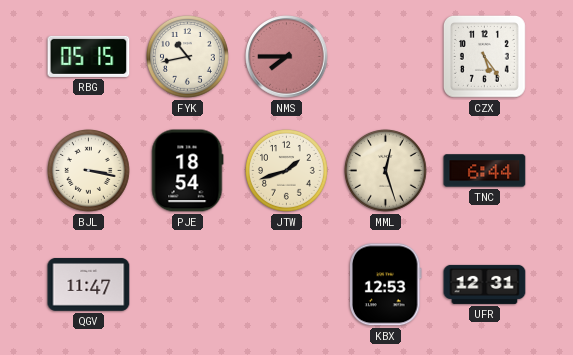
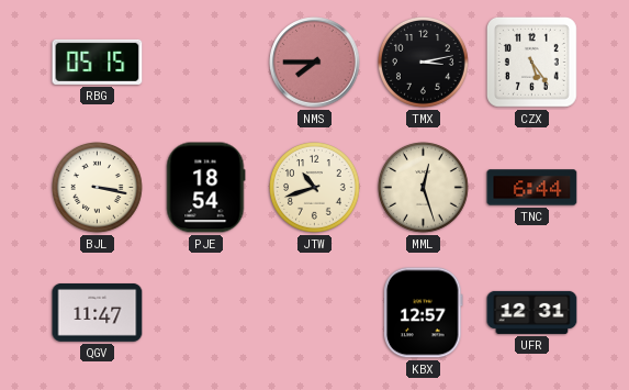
FYK: 10:43 -> none (188, 57)
TMX: none -> 3:13 (424, 63)
JTW: 1:42 -> 10:42 (315, 188)
KBX: 12:53 -> 12:57 (424, 313)
